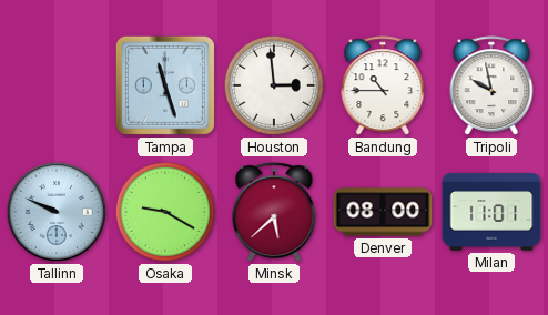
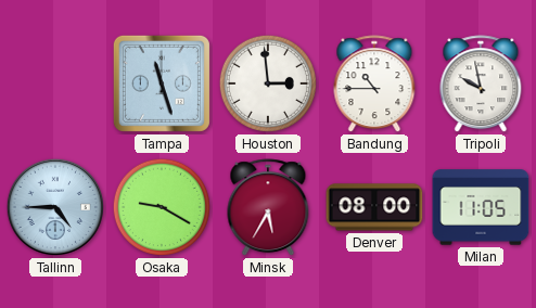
Tallinn: 9:49 -> 4:45 (55, 207)
Minsk: 5:38 -> 5:35 (268, 208)
Milan: 11:01 -> 11:05 (481, 207)
